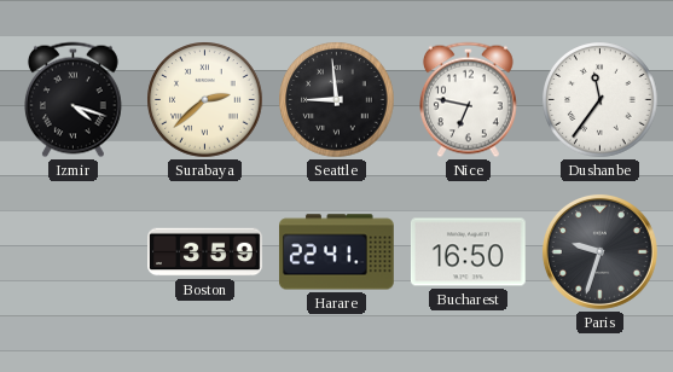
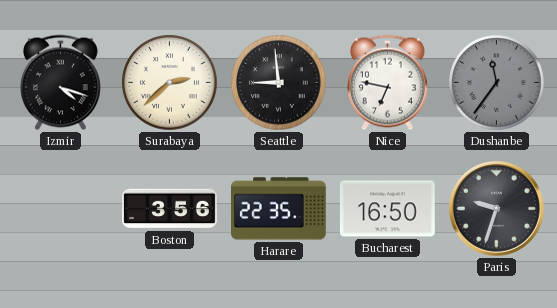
Dushanbe dial: white -> grey (497, 83)
Boston: 3:59 -> 3:56 (170, 209)
Harare: 22:41 -> 22:35 (278, 209)
